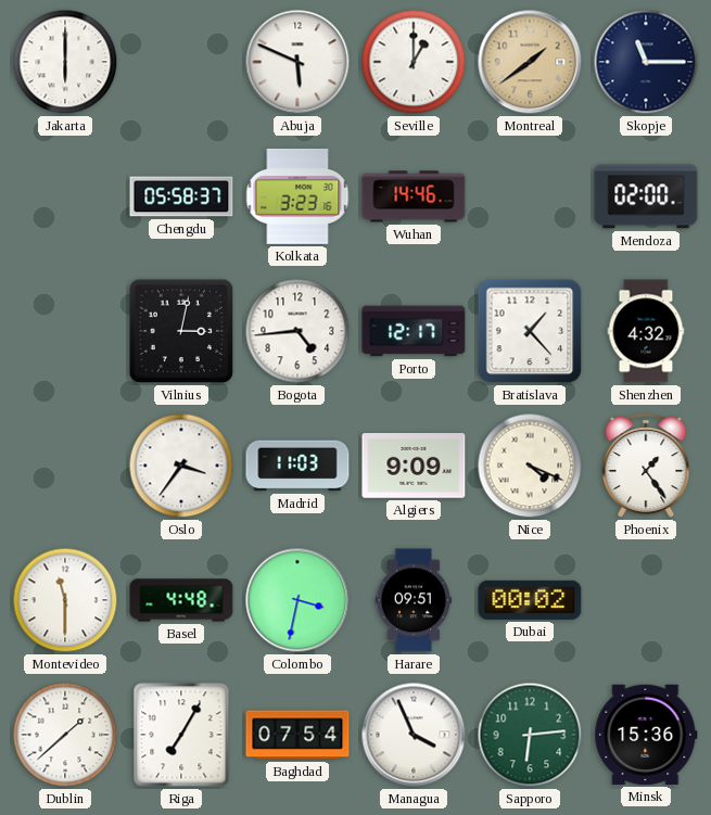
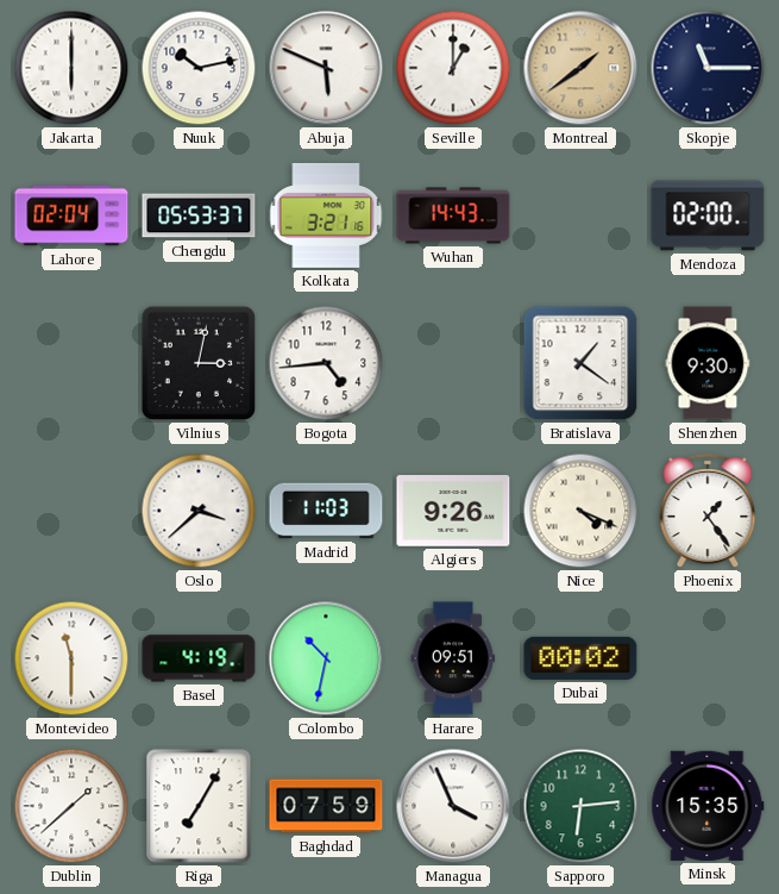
Nuuk: none -> 10:13 (199, 68)
Lahore: none -> 02:04 (71, 215)
Chengdu: 05:58 -> 05:53 (199, 215)
Kolkata: 3:23 -> 3:21 (326, 215)
Wuhan: 14:46 -> 14:43 (453, 215)
Porto: 12:17 -> none (414, 331)
Bratislava: 1:23 -> 1:21 (580, 363)
Shenzhen: 4:32 -> 9:30 (708, 363)
Oslo: 3:36 -> 3:38 (199, 511)
Algiers: 9:09 -> 9:26 (453, 512)
Basel: 4:48 -> 4:19 (199, 658)
Colombo: 3:32 -> 10:32 (326, 658)
Baghdad: 07:54 -> 07:59 (326, 806)
Minsk: 15:36 -> 15:35 (708, 806)
